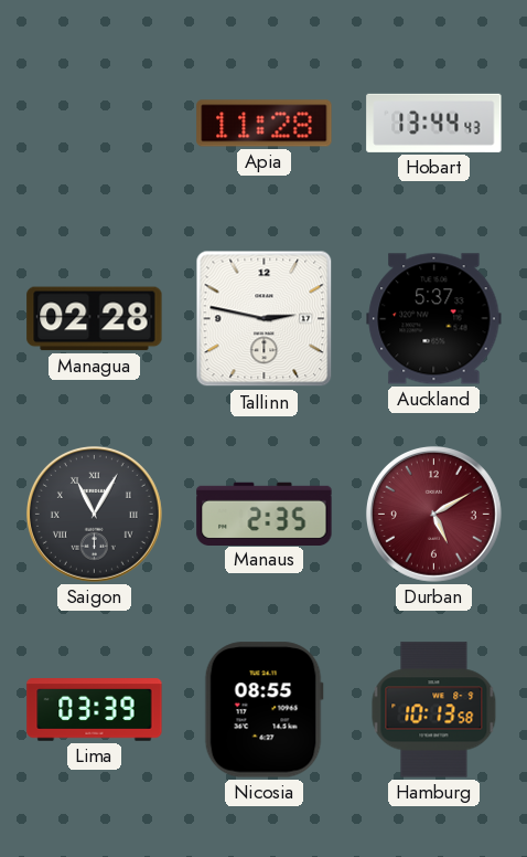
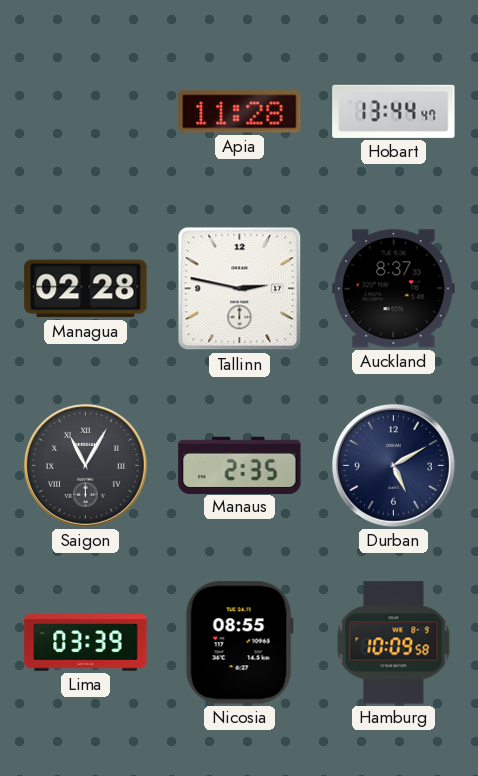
Hobart: 13:44:43 -> 13:44:47 (394, 111)
Auckland: 5:37 -> 8:37 (394, 289)
Durban dial: burgundy -> navy (393, 465)
Hamburg: 10:13 -> 10:09 (394, 643)
